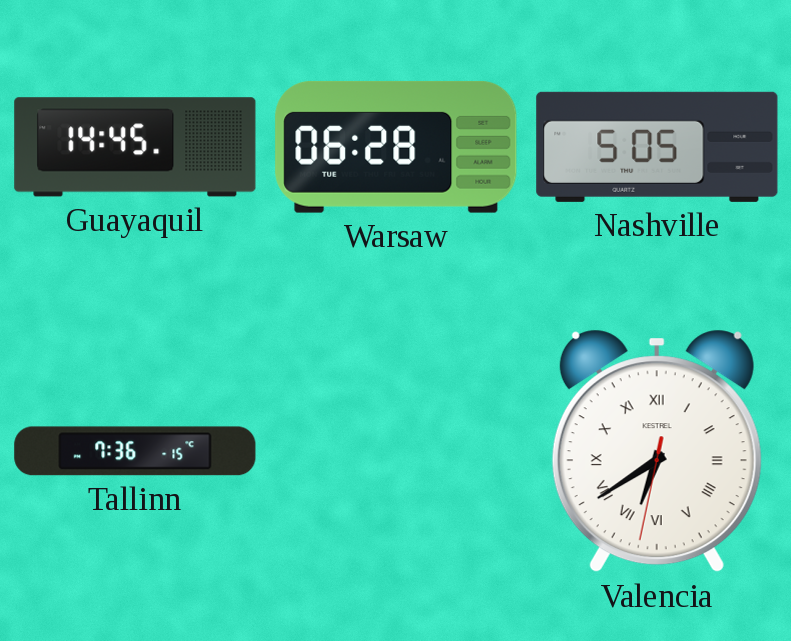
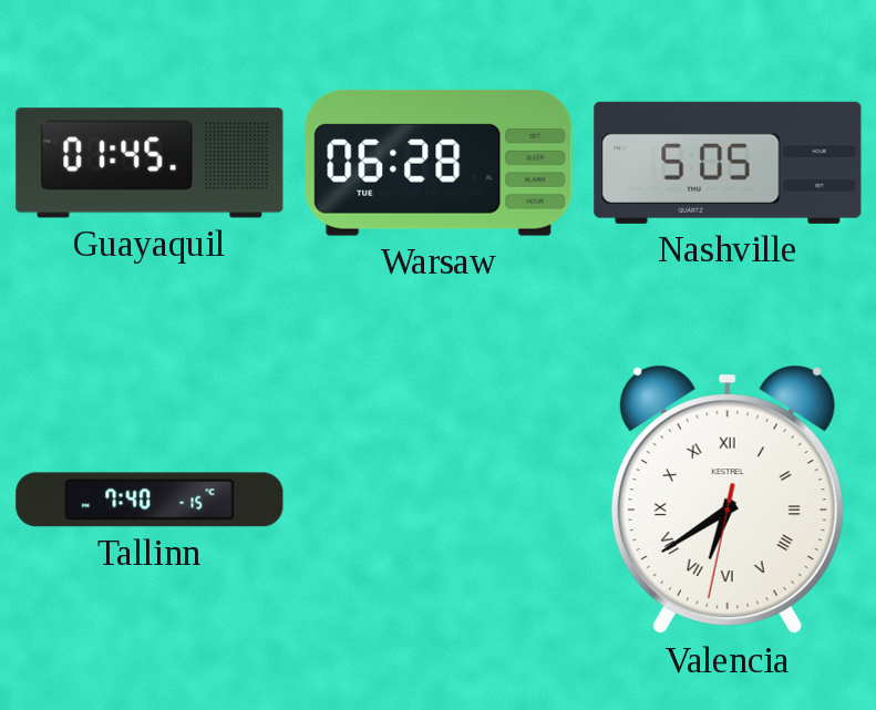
Guayaquil: 14:45 -> 01:45 (150, 163)
Tallinn: 7:36 -> 7:40 (150, 500)
